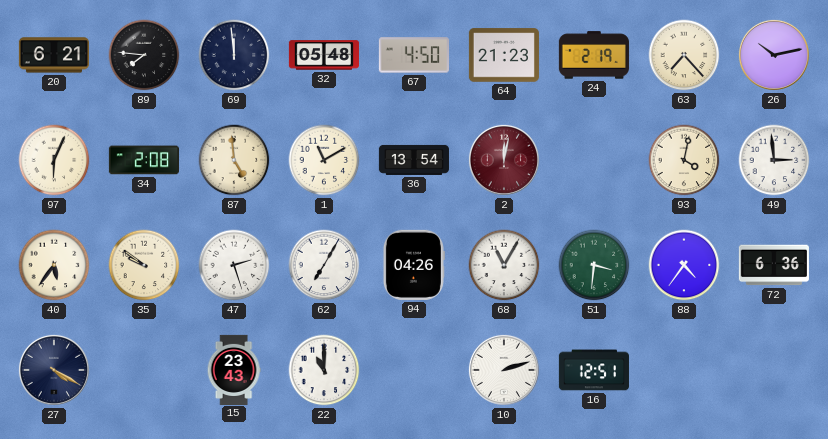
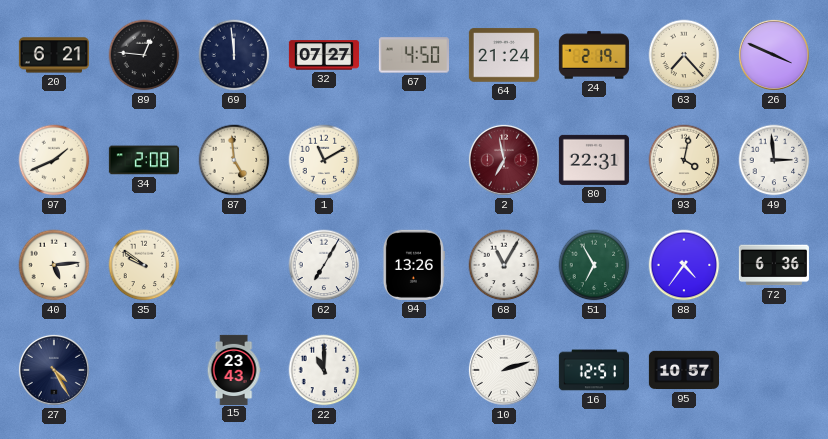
89: 7:46 -> 12:46 (144, 55)
32: 05:48 -> 07:27 (324, 55)
64: 21:23 -> 21:24 (504, 55)
26: 10:13 -> 3:49 (774, 55)
97: 6:04 -> 1:41 (54, 160)
36: 13:54 -> none (414, 160)
2: 12:02 -> 6:58 (504, 160)
80: none -> 22:31 (594, 160)
40: 5:36 -> 5:14 (54, 265)
47: 2:27 -> none (234, 265)
94: 04:26 -> 13:26 (413, 265)
51: 3:31 -> 6:55 (594, 265)
27: 4:20 -> 4:25 (54, 370)
95: none -> 10:57 (683, 370)
